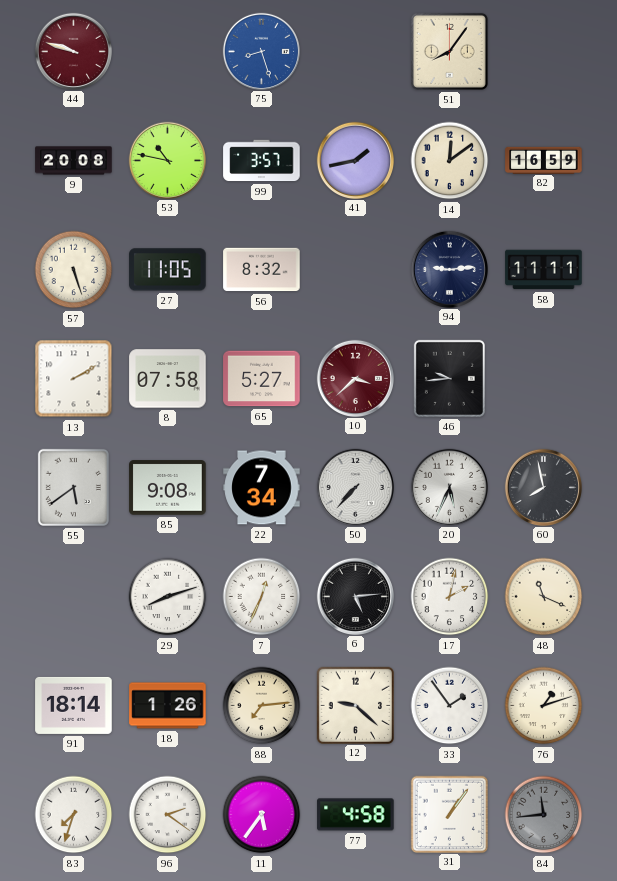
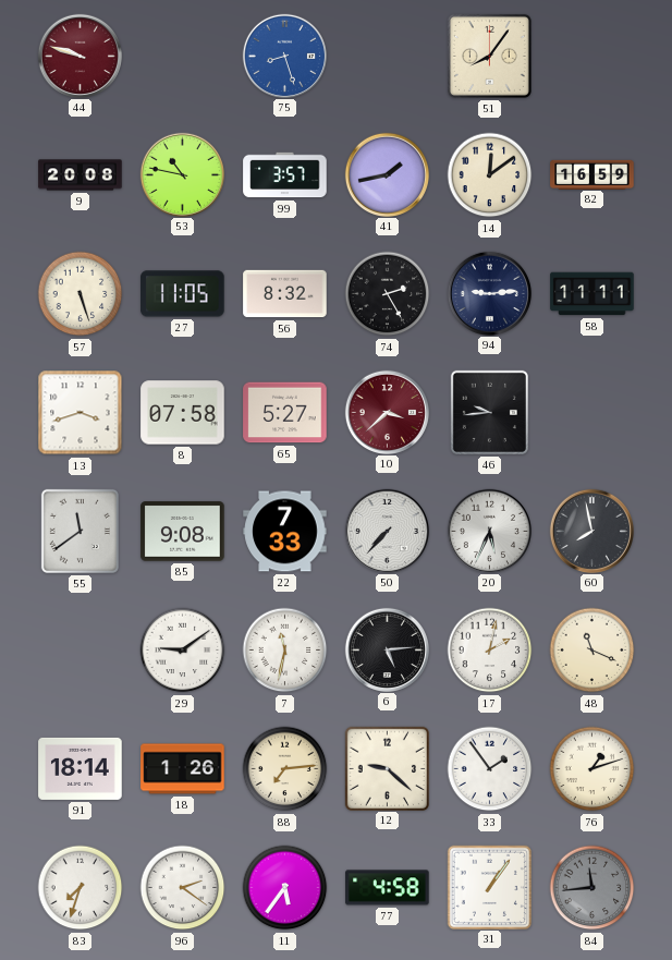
74: none -> 2:25 (388, 294)
13: 2:10 -> 3:42 (81, 413)
55: 5:39 -> 11:39 (80, 531)
22: 7:34 -> 7:33 (285, 532)
29: 8:12 -> 9:09 (183, 651)
7: 12:34 -> 11:32 (285, 651)
